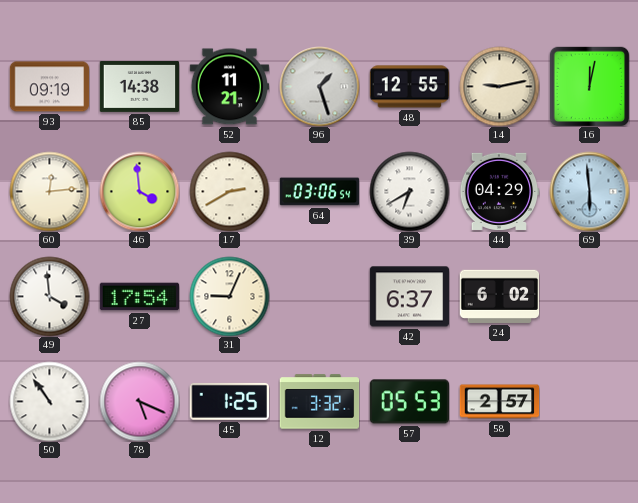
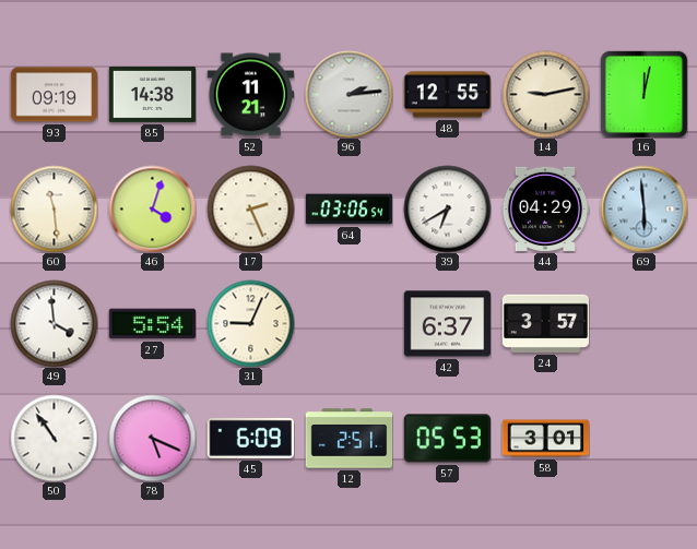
96: 1:27 -> 2:14 (349, 94)
60: 12:14 -> 11:29 (54, 208)
46: 3:59 -> 4:03 (152, 208)
17: 2:40 -> 2:26 (250, 208)
27: 17:54 -> 5:54 (152, 324)
24: 6:02 -> 3:57 (545, 323)
45: 1:25 -> 6:09 (250, 438)
12: 3:32 -> 2:51 (349, 439)
58: 2:57 -> 3:01 (545, 439)
